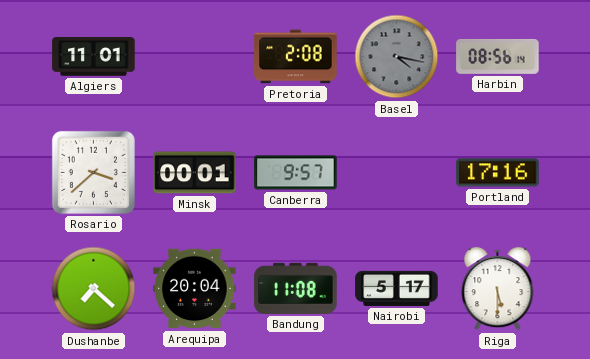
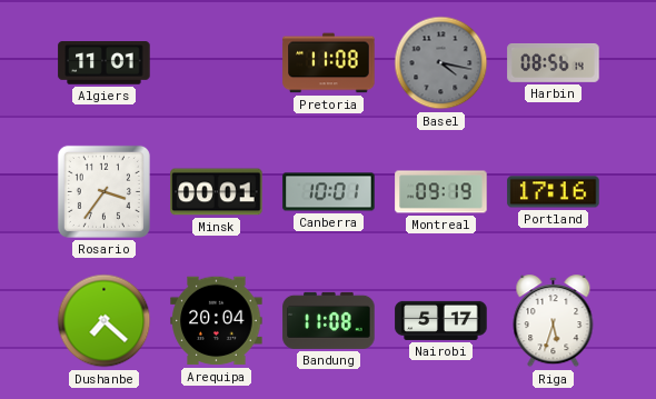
Pretoria: 2:08 -> 11:08 (329, 63)
Rosario: 3:38 -> 3:36 (103, 191)
Canberra: 9:57 -> 10:01 (329, 192)
Montreal: none -> 09:19 (441, 192)
Riga: 5:30 -> 5:33 (554, 321)
